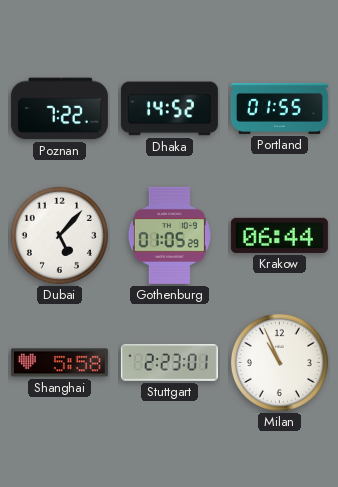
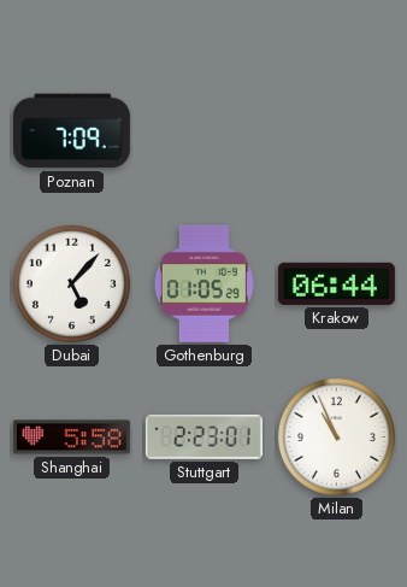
Poznan: 7:22 -> 7:09 (71, 131)
Dhaka: 14:52 -> none (169, 109)
Portland: 01:55 -> none (279, 108)
